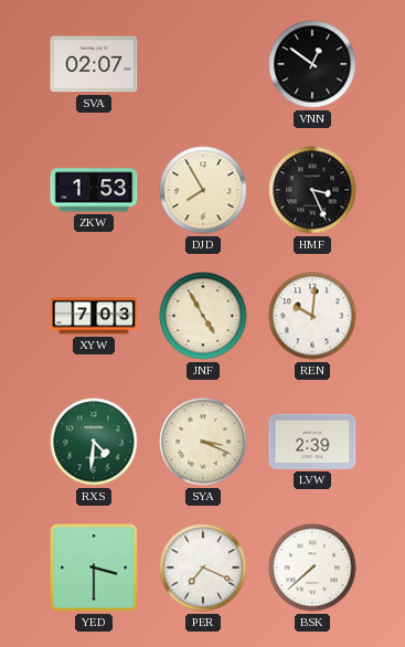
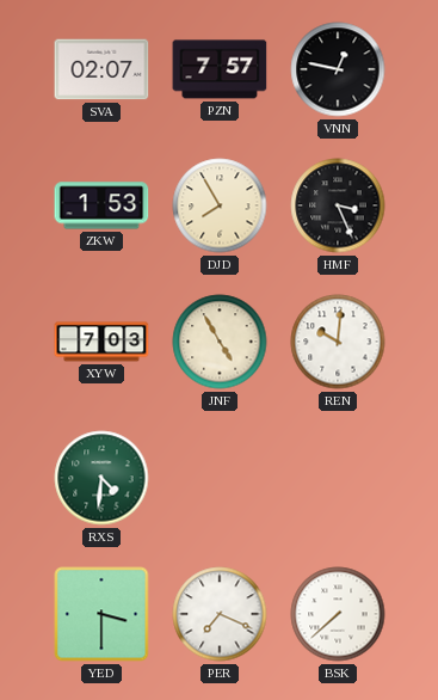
PZN: none -> 7:57 (220, 69)
VNN: 12:51 -> 12:47 (338, 69)
SYA: 3:19 -> none (203, 442)
LVW: 2:39 -> none (312, 442)
